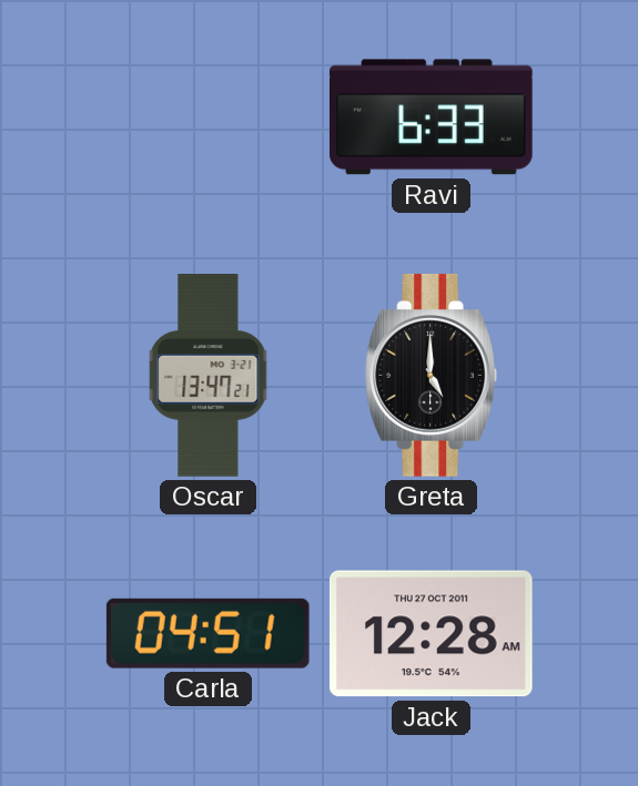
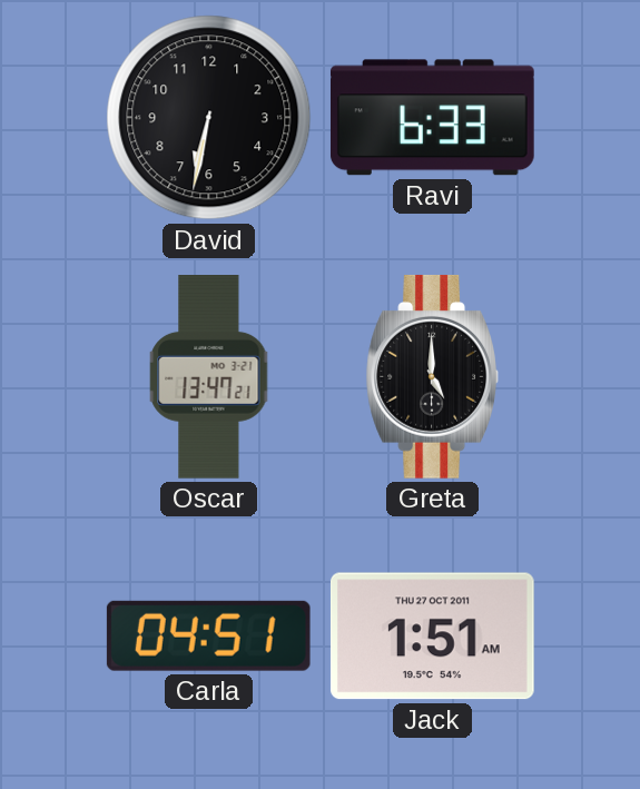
David: none -> 6:32 (209, 118)
Jack: 12:28 -> 1:51 (432, 637)
